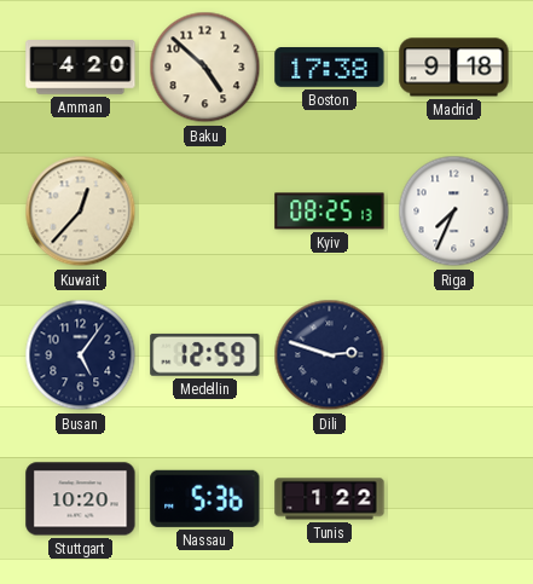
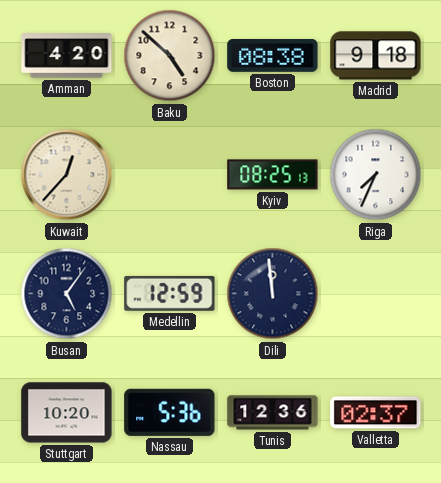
Boston: 17:38 -> 08:38 (273, 56)
Dili: 2:48 -> 11:59 (273, 294)
Tunis: 1:22 -> 12:36 (273, 413)
Valletta: none -> 02:37 (376, 413)
